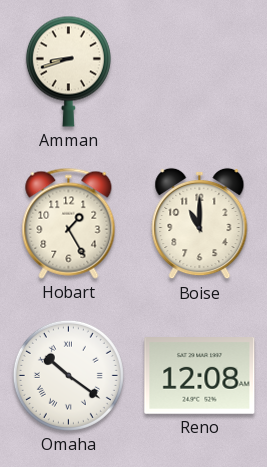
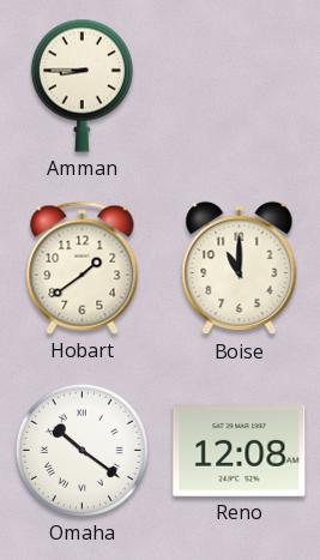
Amman: 8:42 -> 8:45 (81, 85)
Hobart: 1:25 -> 1:39 (83, 267)
